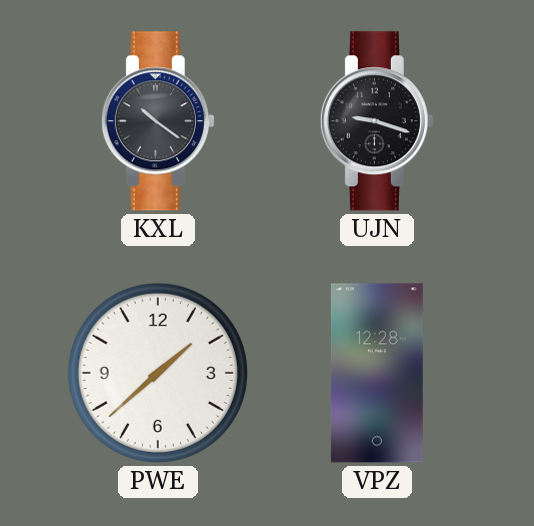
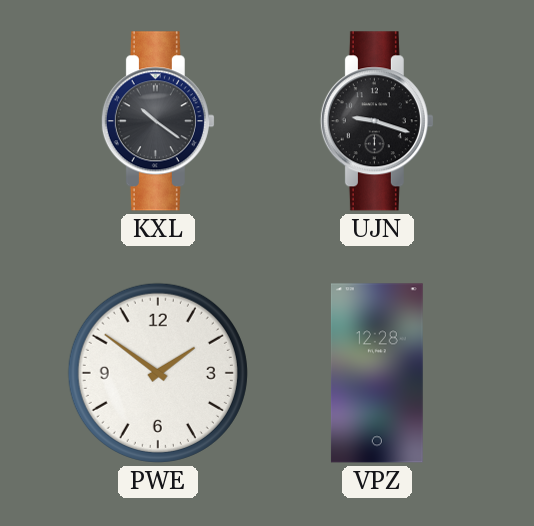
PWE: 1:38 -> 1:51 (158, 373)
